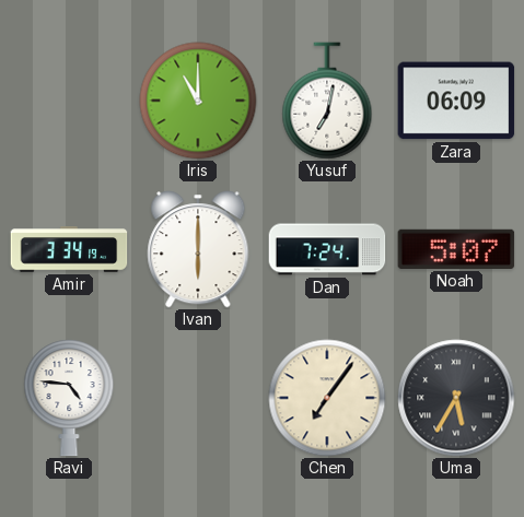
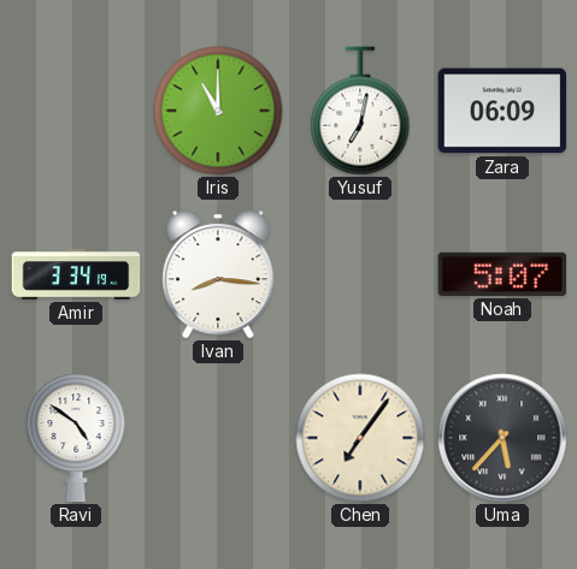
Ivan: 6:00 -> 8:16 (218, 274)
Dan: 7:24 -> none (327, 249)
Ravi: 4:46 -> 4:51 (76, 438)
Uma: 5:35 -> 5:37 (502, 438)
